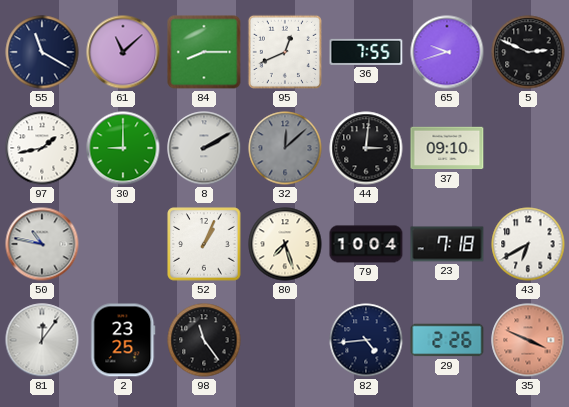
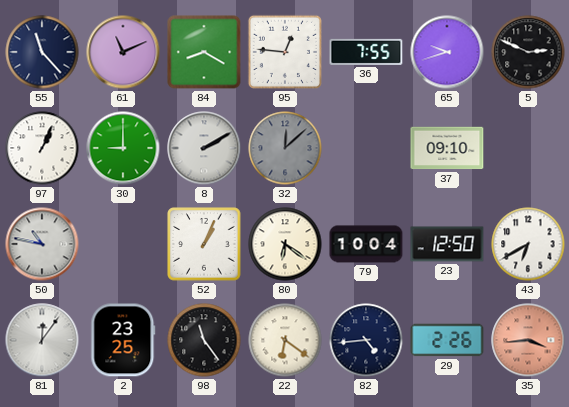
55: 11:20 -> 11:23 (42, 52)
61: 11:08 -> 11:11 (123, 52)
84: 8:15 -> 8:20 (204, 52)
95: 12:41 -> 12:46 (285, 52)
97: 1:43 -> 1:04 (42, 148)
44: 3:01 -> none (366, 148)
80: 7:27 -> 6:21 (285, 244)
23: 7:18 -> 12:50 (447, 244)
22: none -> 6:21 (285, 340)
35: 3:49 -> 3:44 (528, 340)
